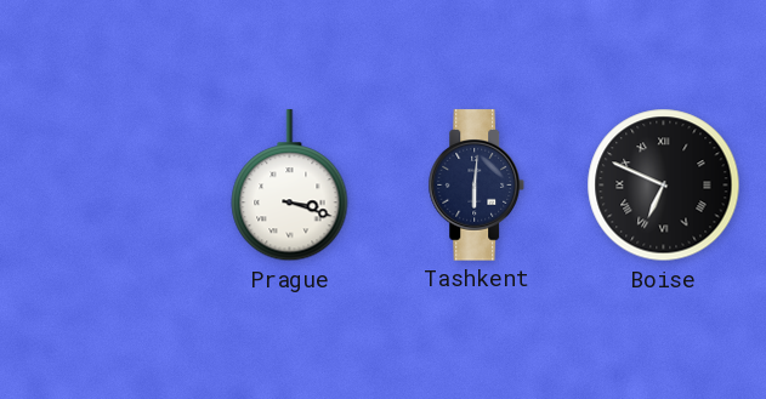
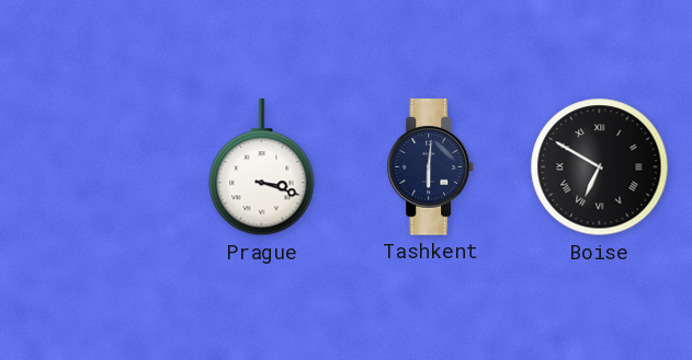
Boise: 6:49 -> 6:50 (600, 167)
